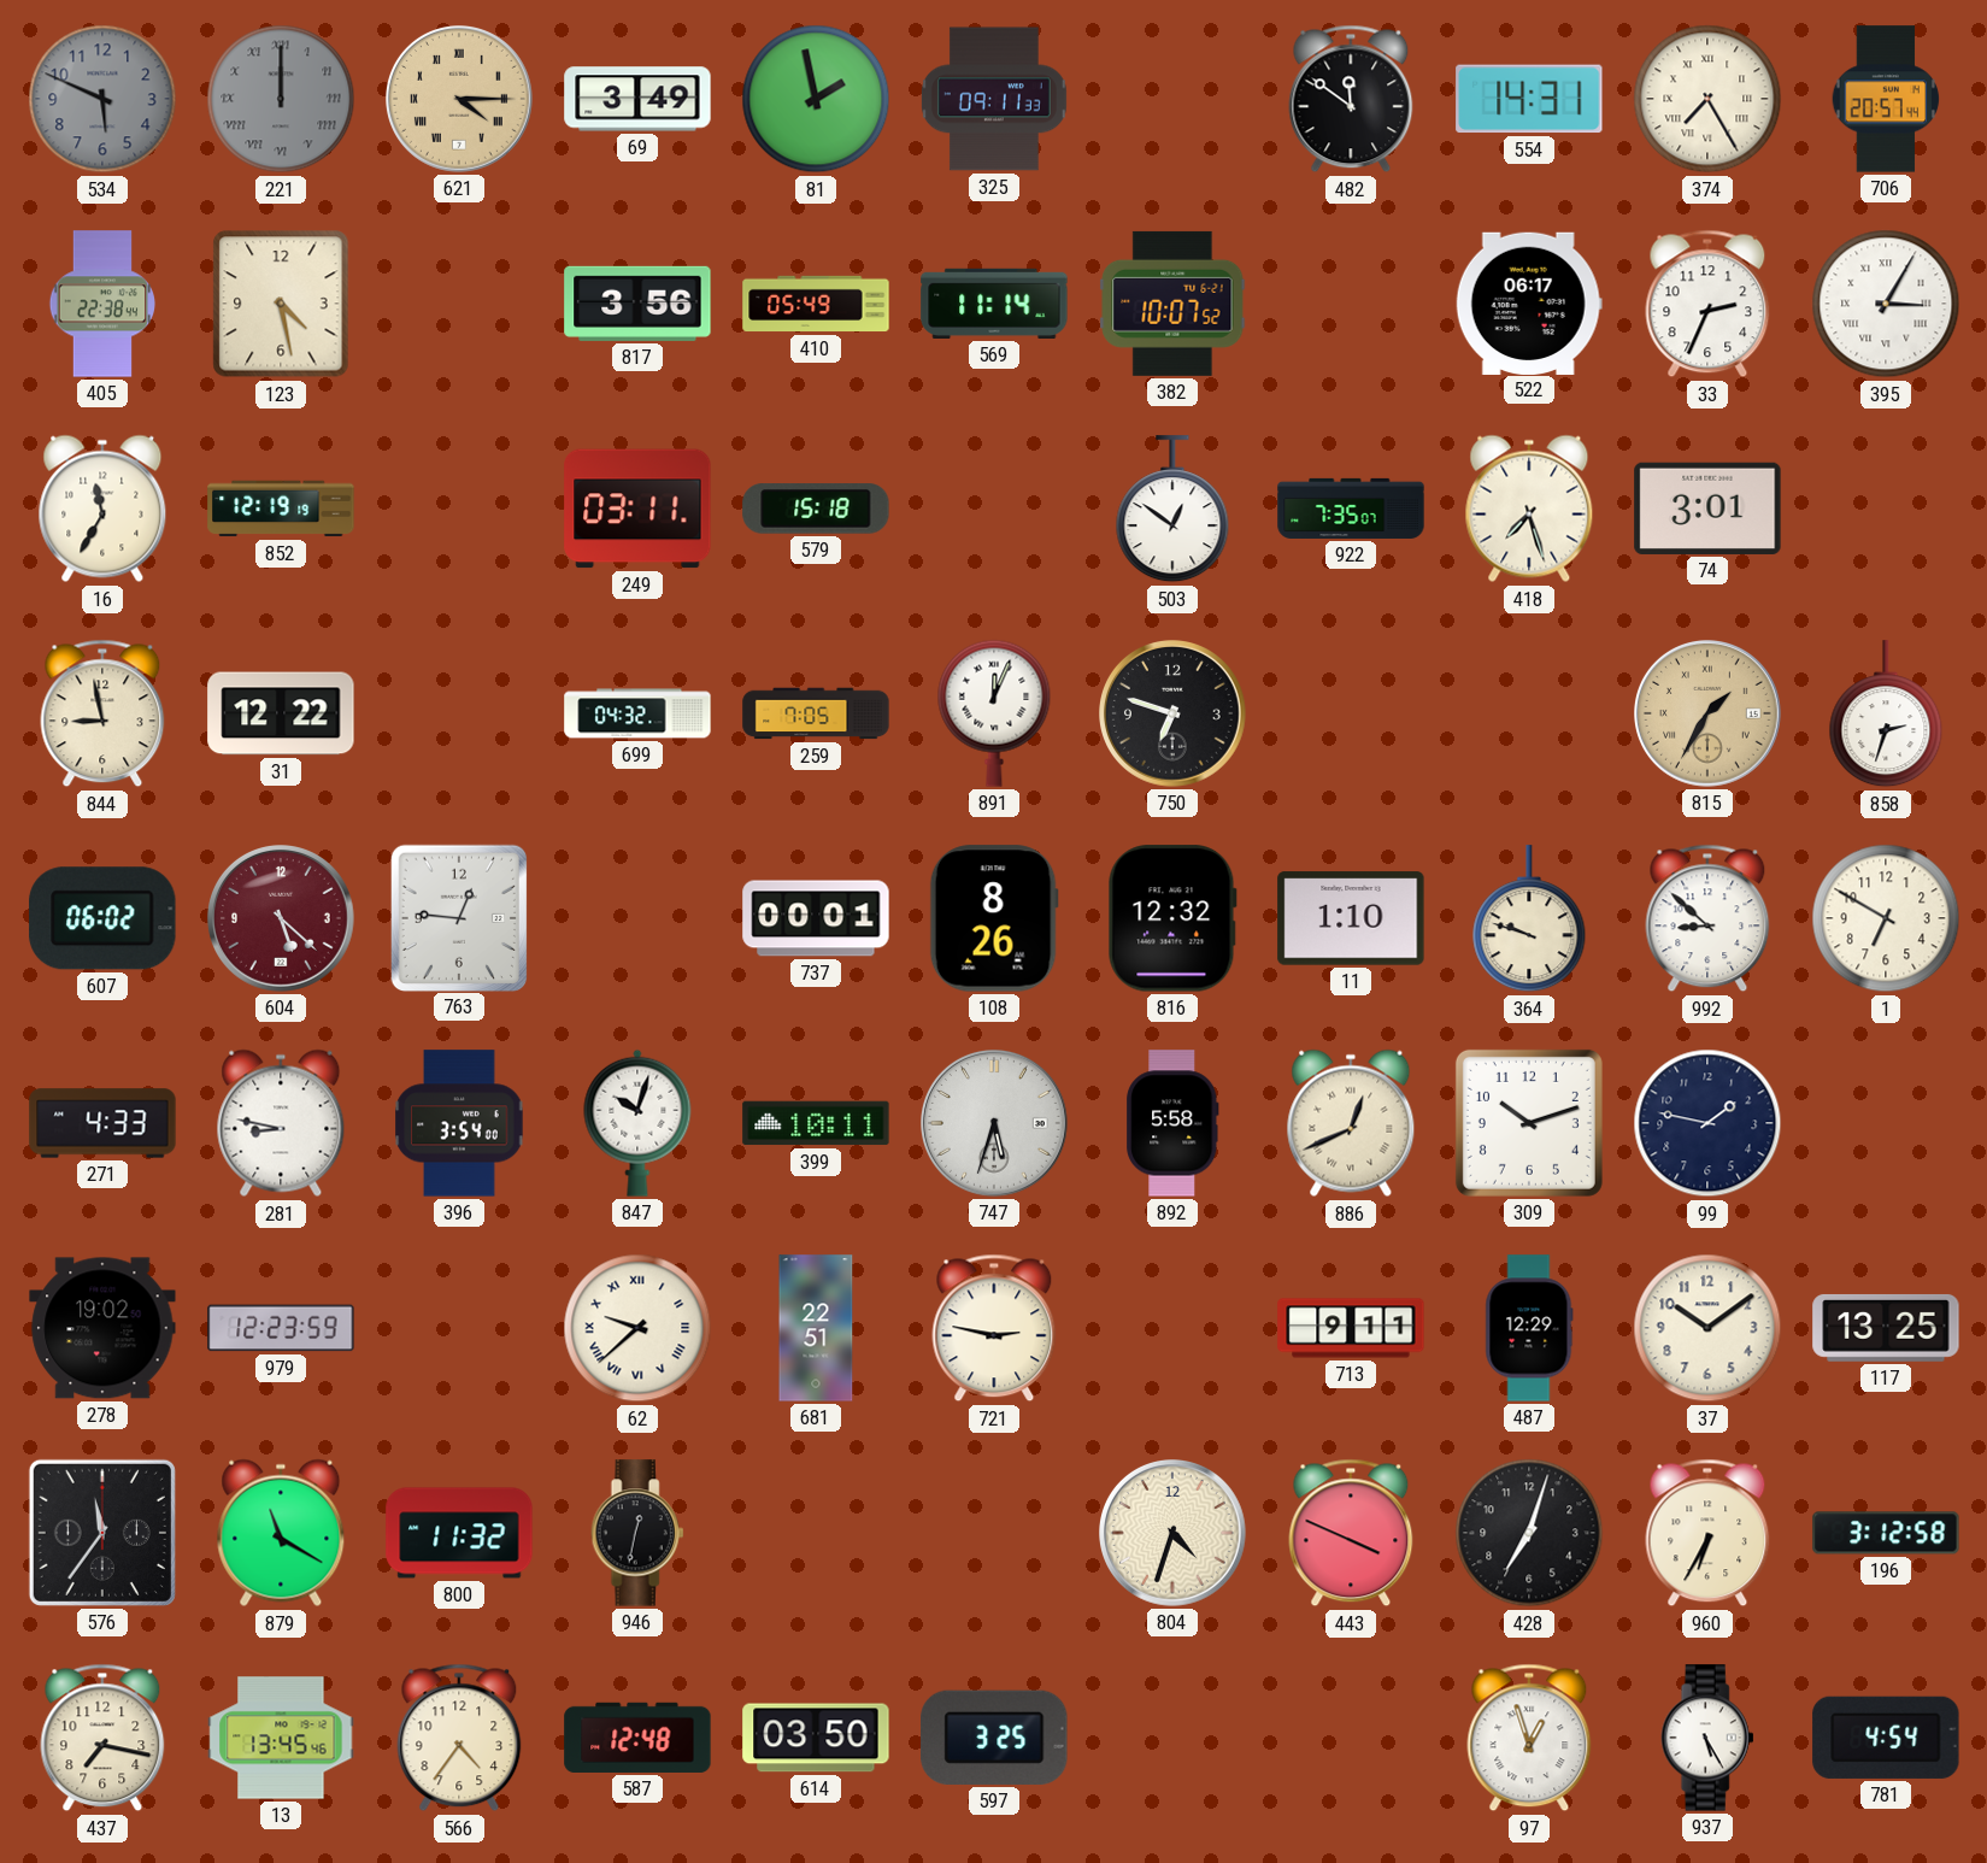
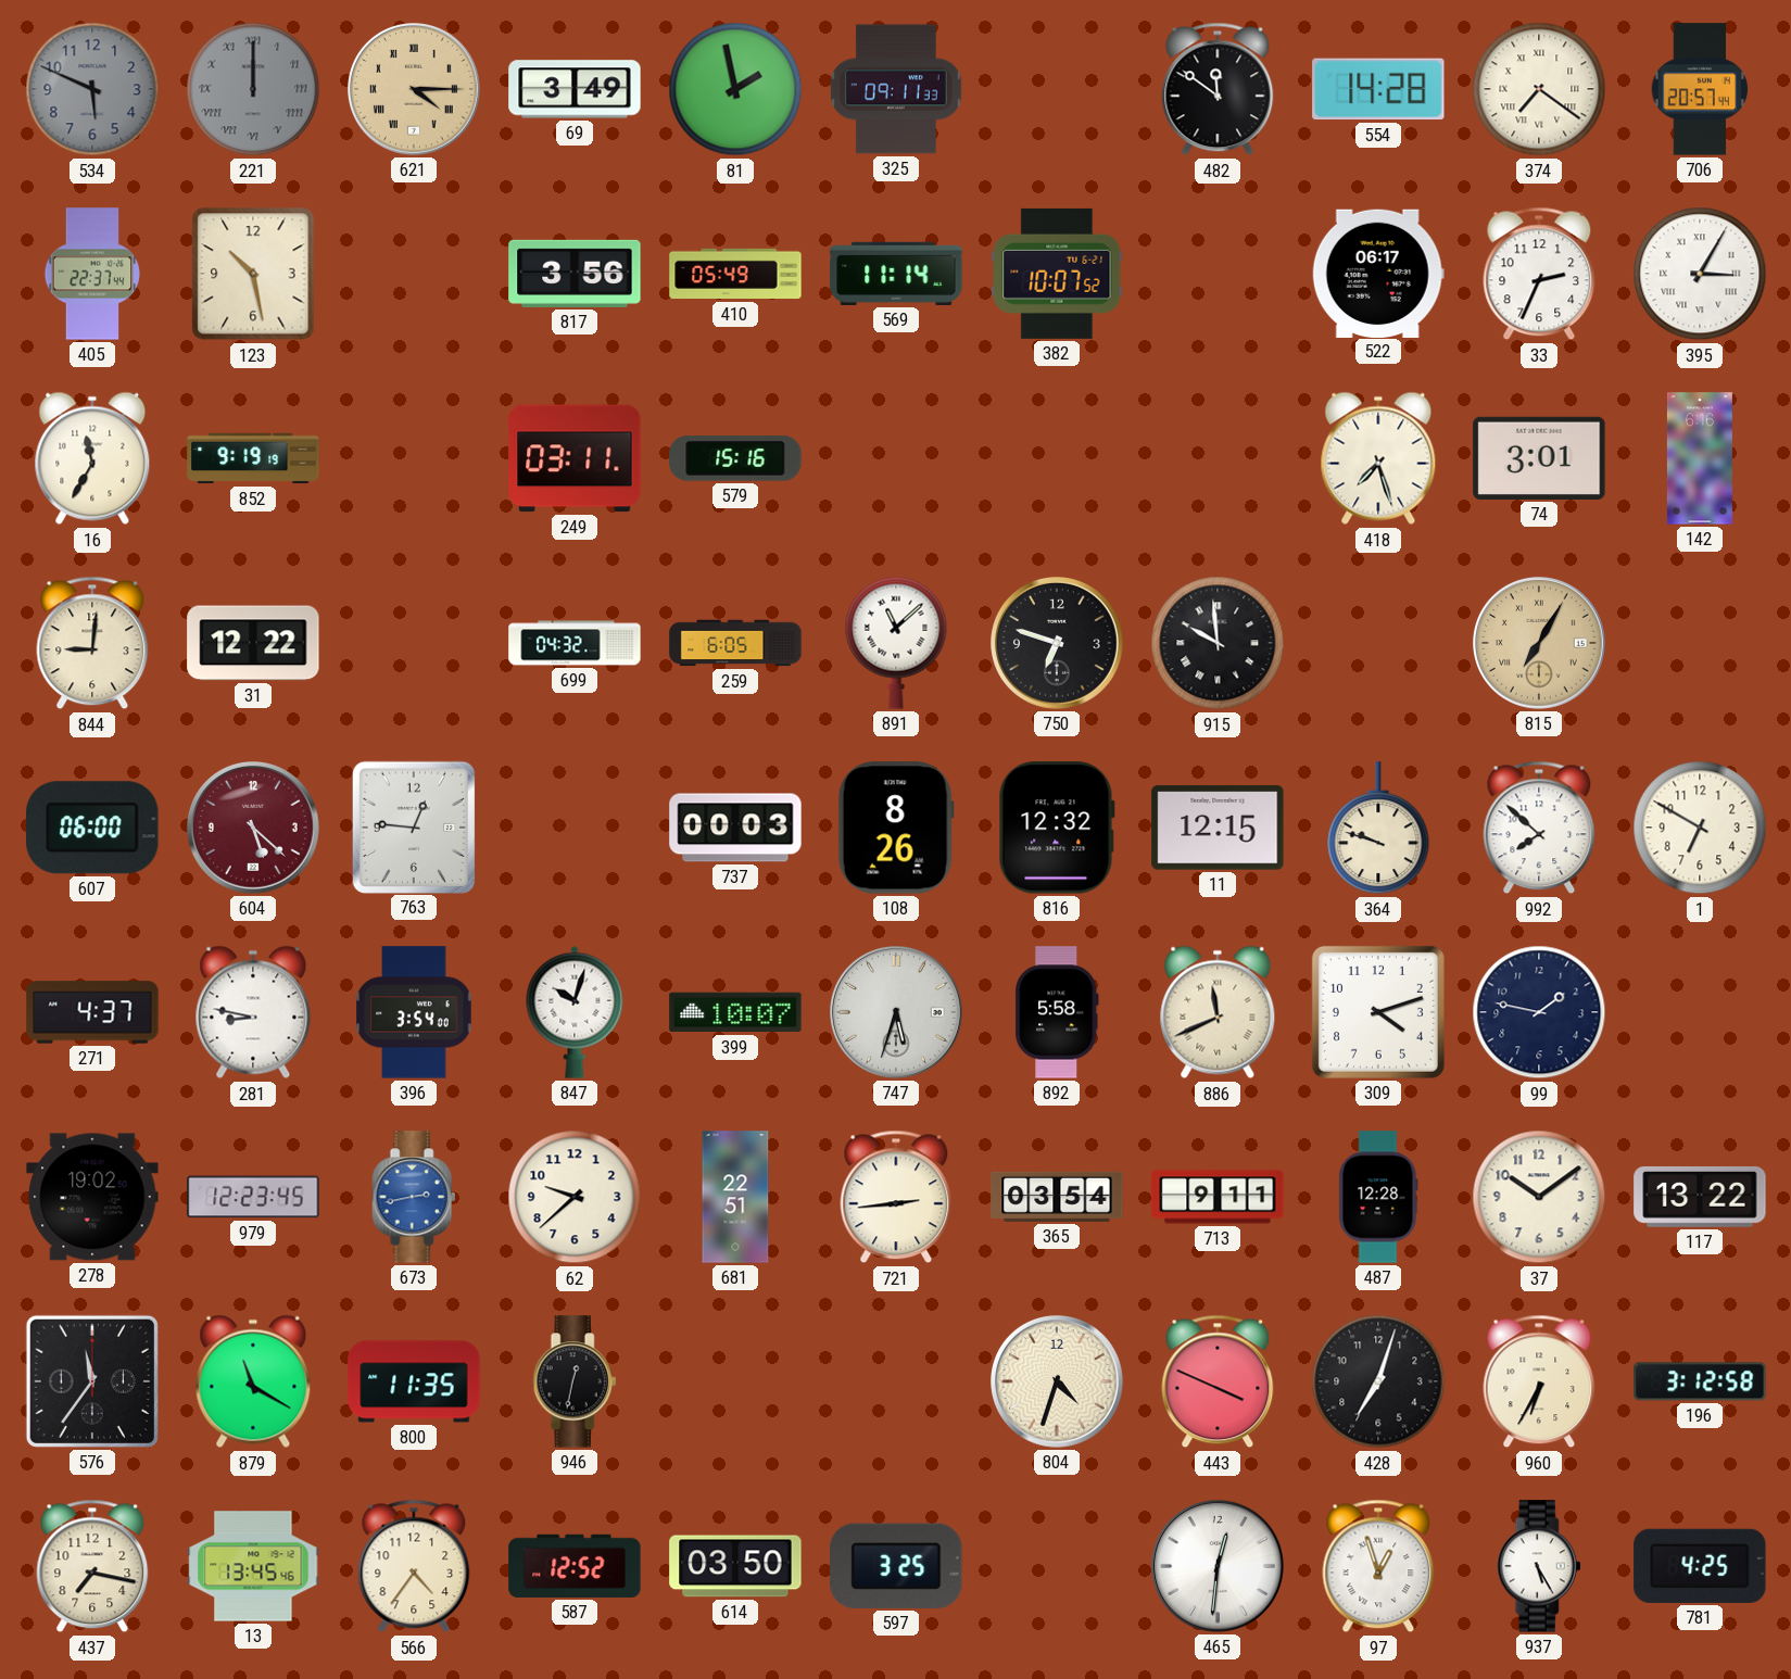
554: 14:31 -> 14:28 (1378, 89)
374: 7:25 -> 7:21 (1539, 89)
405: 22:38 -> 22:37 (92, 274)
123: 4:28 -> 10:28 (253, 274)
852: 12:19 -> 9:19 (253, 458)
579: 15:18 -> 15:16 (735, 458)
503: 12:51 -> none (1172, 510)
922: 7:35 -> none (1351, 509)
142: none -> 6:16 (1700, 458)
844: 8:58 -> 9:01 (92, 643)
259: 7:05 -> 6:05 (735, 643)
891: 12:04 -> 11:08 (896, 643)
915: none -> 9:59 (1218, 643)
815: 1:35 -> 7:05 (1540, 644)
858: 2:33 -> none (1886, 715)
607: 06:02 -> 06:00 (92, 828)
737: 00:01 -> 00:03 (735, 828)
11: 1:10 -> 12:15 (1218, 828)
992: 8:52 -> 7:52 (1539, 828)
271: 4:33 -> 4:37 (92, 1012)
399: 10:11 -> 10:07 (735, 1012)
886: 12:41 -> 11:41 (1218, 1012)
309: 10:12 -> 4:12 (1378, 1012)
979: 12:23:59 -> 12:23:45 (253, 1197)
673: none -> 2:43 (414, 1197)
62 numerals: Roman -> Arabic (575, 1197)
721: 2:47 -> 2:44 (896, 1197)
365: none -> 03:54 (1057, 1197)
487: 12:29 -> 12:28 (1378, 1197)
117: 13:25 -> 13:22 (1700, 1197)
800: 11:32 -> 11:35 (414, 1381)
587: 12:48 -> 12:52 (575, 1566)
465: none -> 12:31 (1219, 1567)
781: 4:54 -> 4:25 (1700, 1566)
